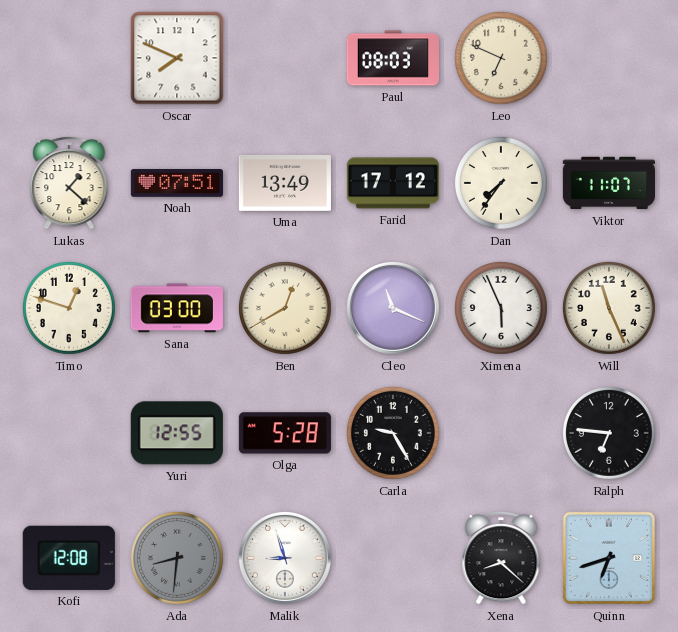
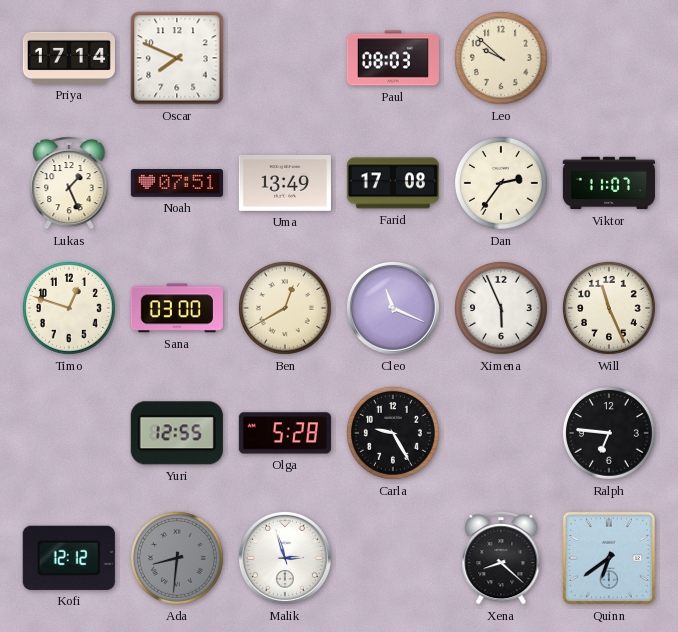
Priya: none -> 17:14 (69, 58)
Leo: 6:49 -> 9:52 (501, 58)
Lukas: 1:22 -> 1:26 (69, 183)
Farid: 17:12 -> 17:08 (393, 183)
Dan: 7:36 -> 2:36 (501, 183)
Kofi: 12:08 -> 12:12 (69, 558)
Malik: 8:57 -> 2:57 (285, 558)
Quinn: 6:42 -> 6:39 (609, 558)
